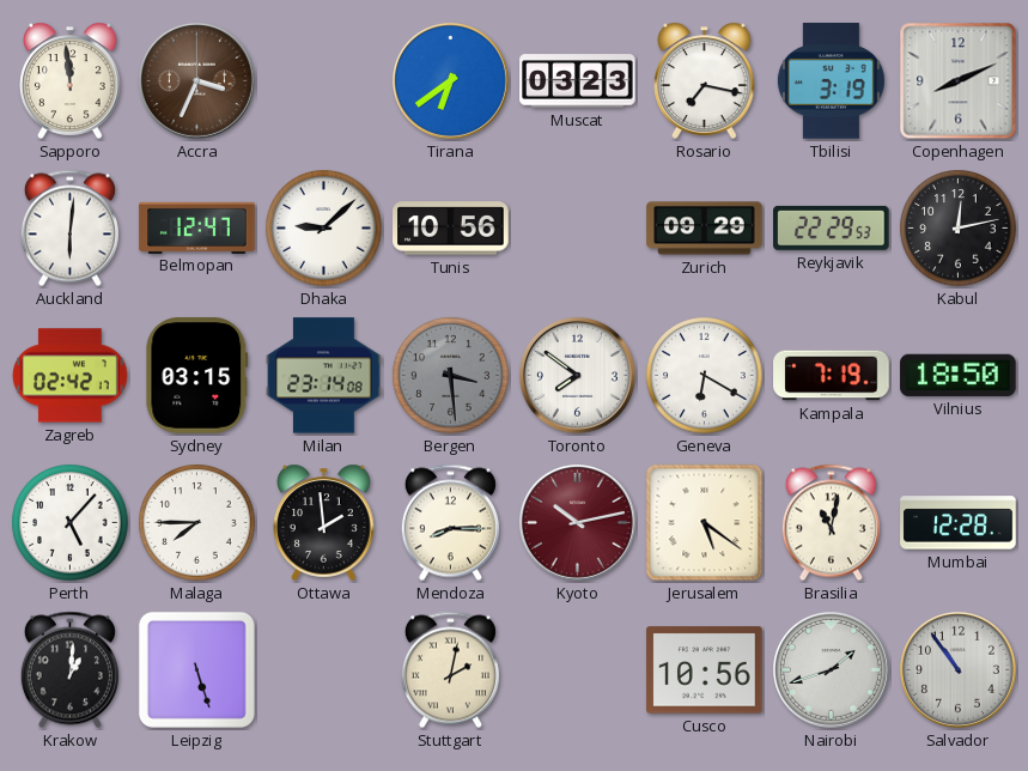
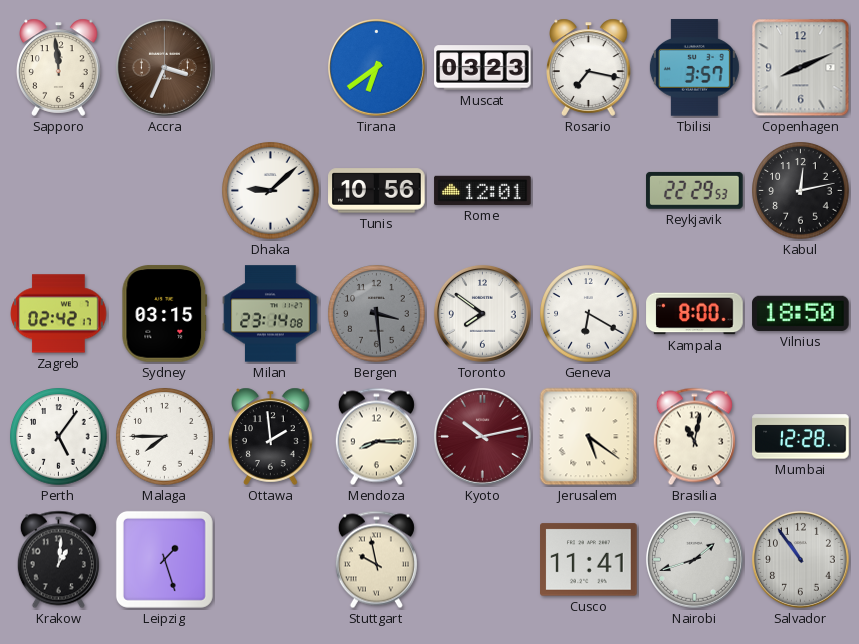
Tbilisi: 3:19 -> 3:57 (694, 68)
Auckland: 6:01 -> none (69, 229)
Belmopan: 12:47 -> none (197, 227)
Rome: none -> 12:01 (483, 190)
Zurich: 09:29 -> none (705, 229)
Kampala: 7:19 -> 8:00 (695, 314)
Perth: 5:07 -> 5:06 (59, 437)
Leipzig: 5:27 -> 1:27 (164, 559)
Stuttgart: 2:02 -> 9:58 (376, 560)
Cusco: 10:56 -> 11:41 (589, 560)
